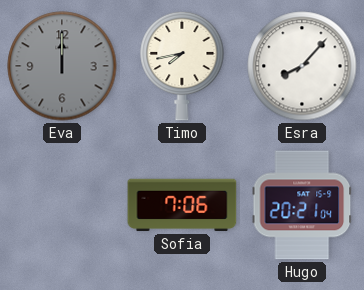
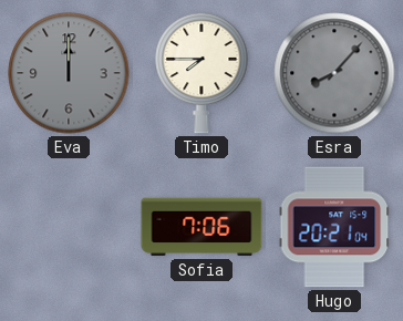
Timo: 7:43 -> 7:45 (201, 73)
Esra dial: white -> grey (334, 73)
